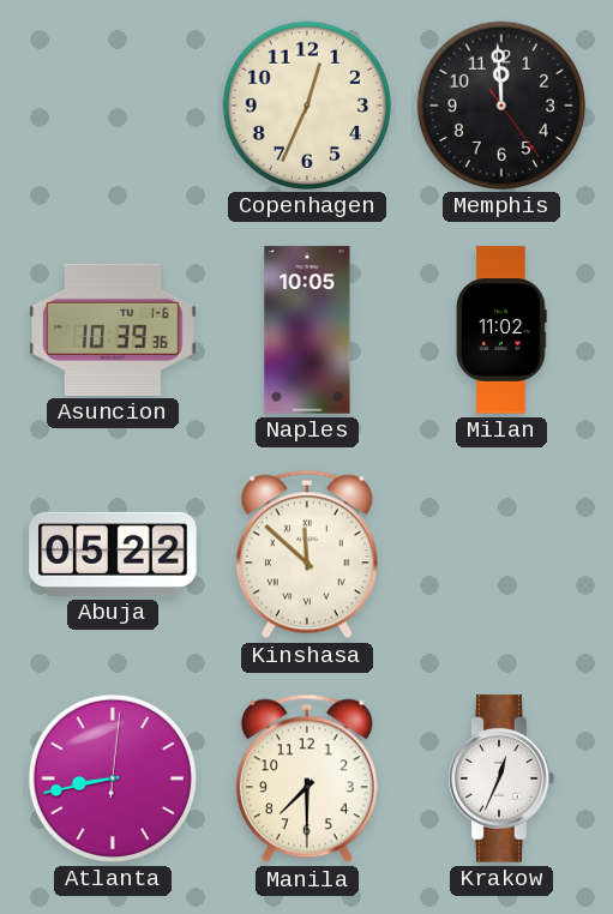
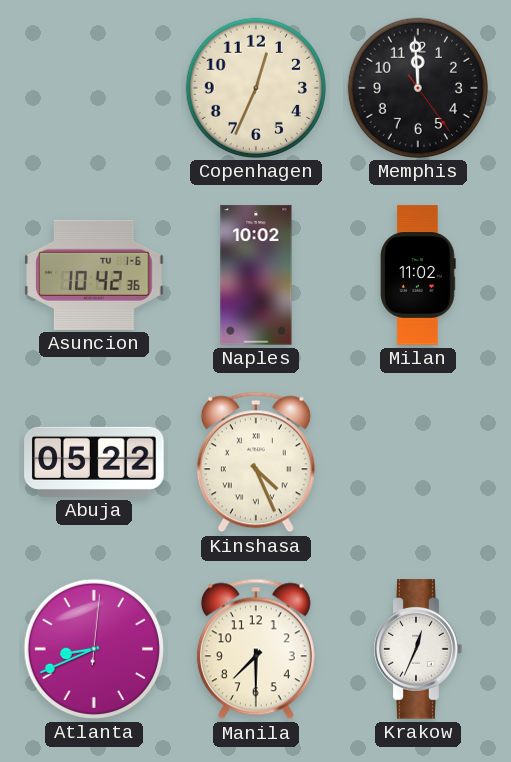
Asuncion: 10:39 -> 10:42 (94, 275)
Naples: 10:05 -> 10:02 (256, 275)
Kinshasa: 11:52 -> 4:26 (256, 462)
Atlanta: 8:43 -> 8:41 (94, 649)
